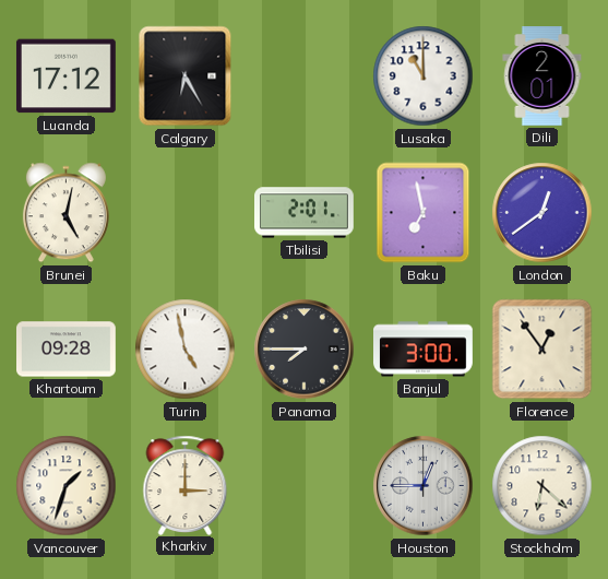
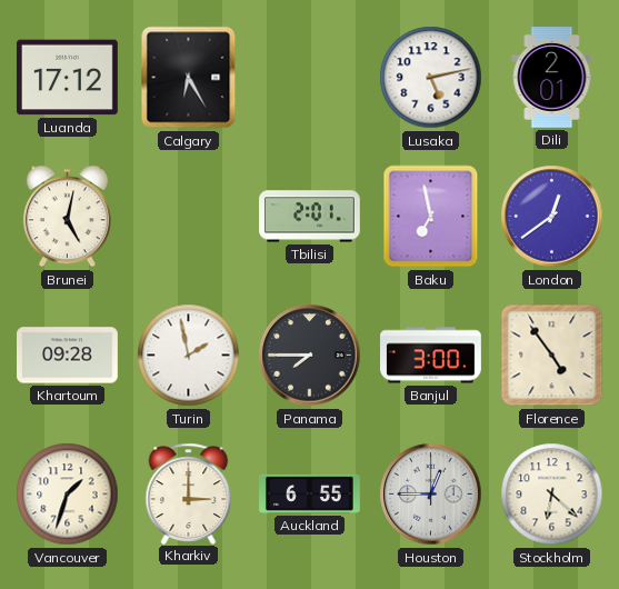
Lusaka: 11:00 -> 5:13 (431, 78)
Turin: 4:58 -> 1:58 (189, 356)
Florence: 12:54 -> 4:54 (552, 356)
Auckland: none -> 6:55 (310, 493)
